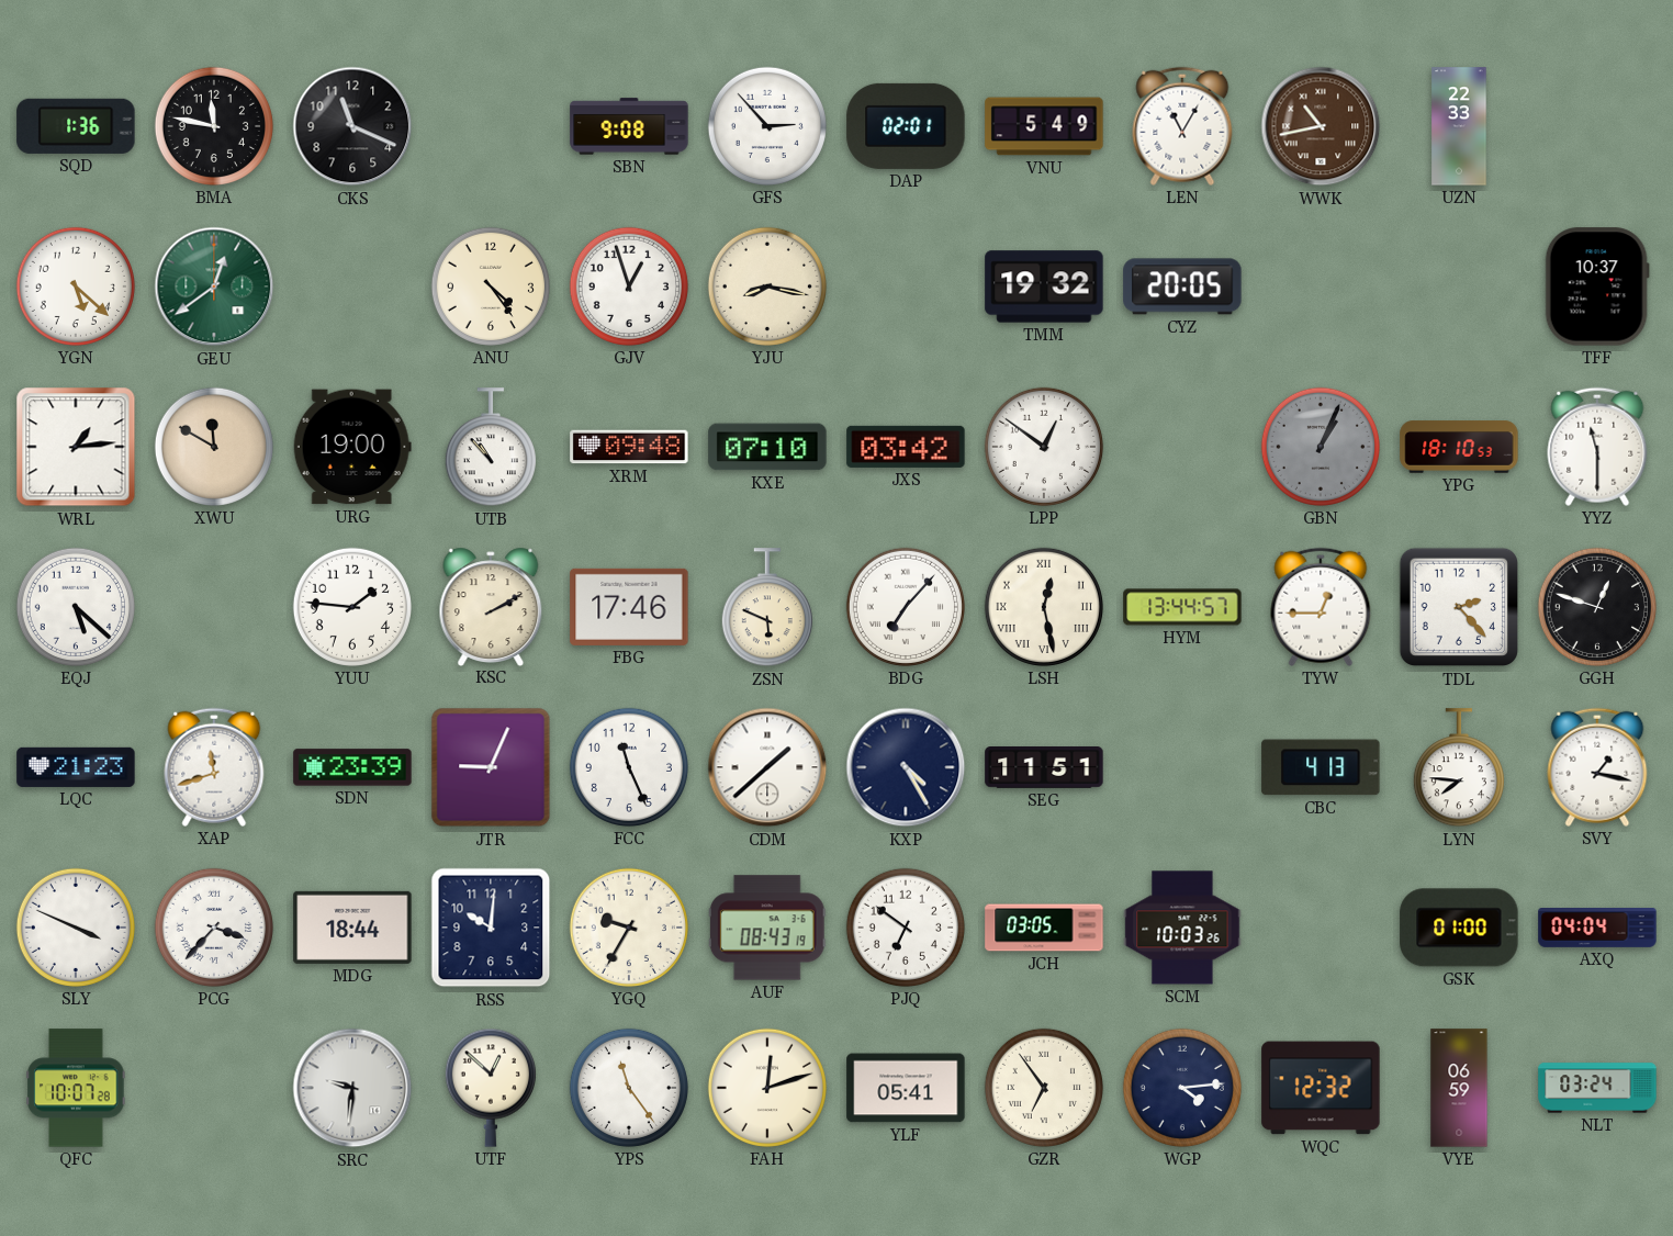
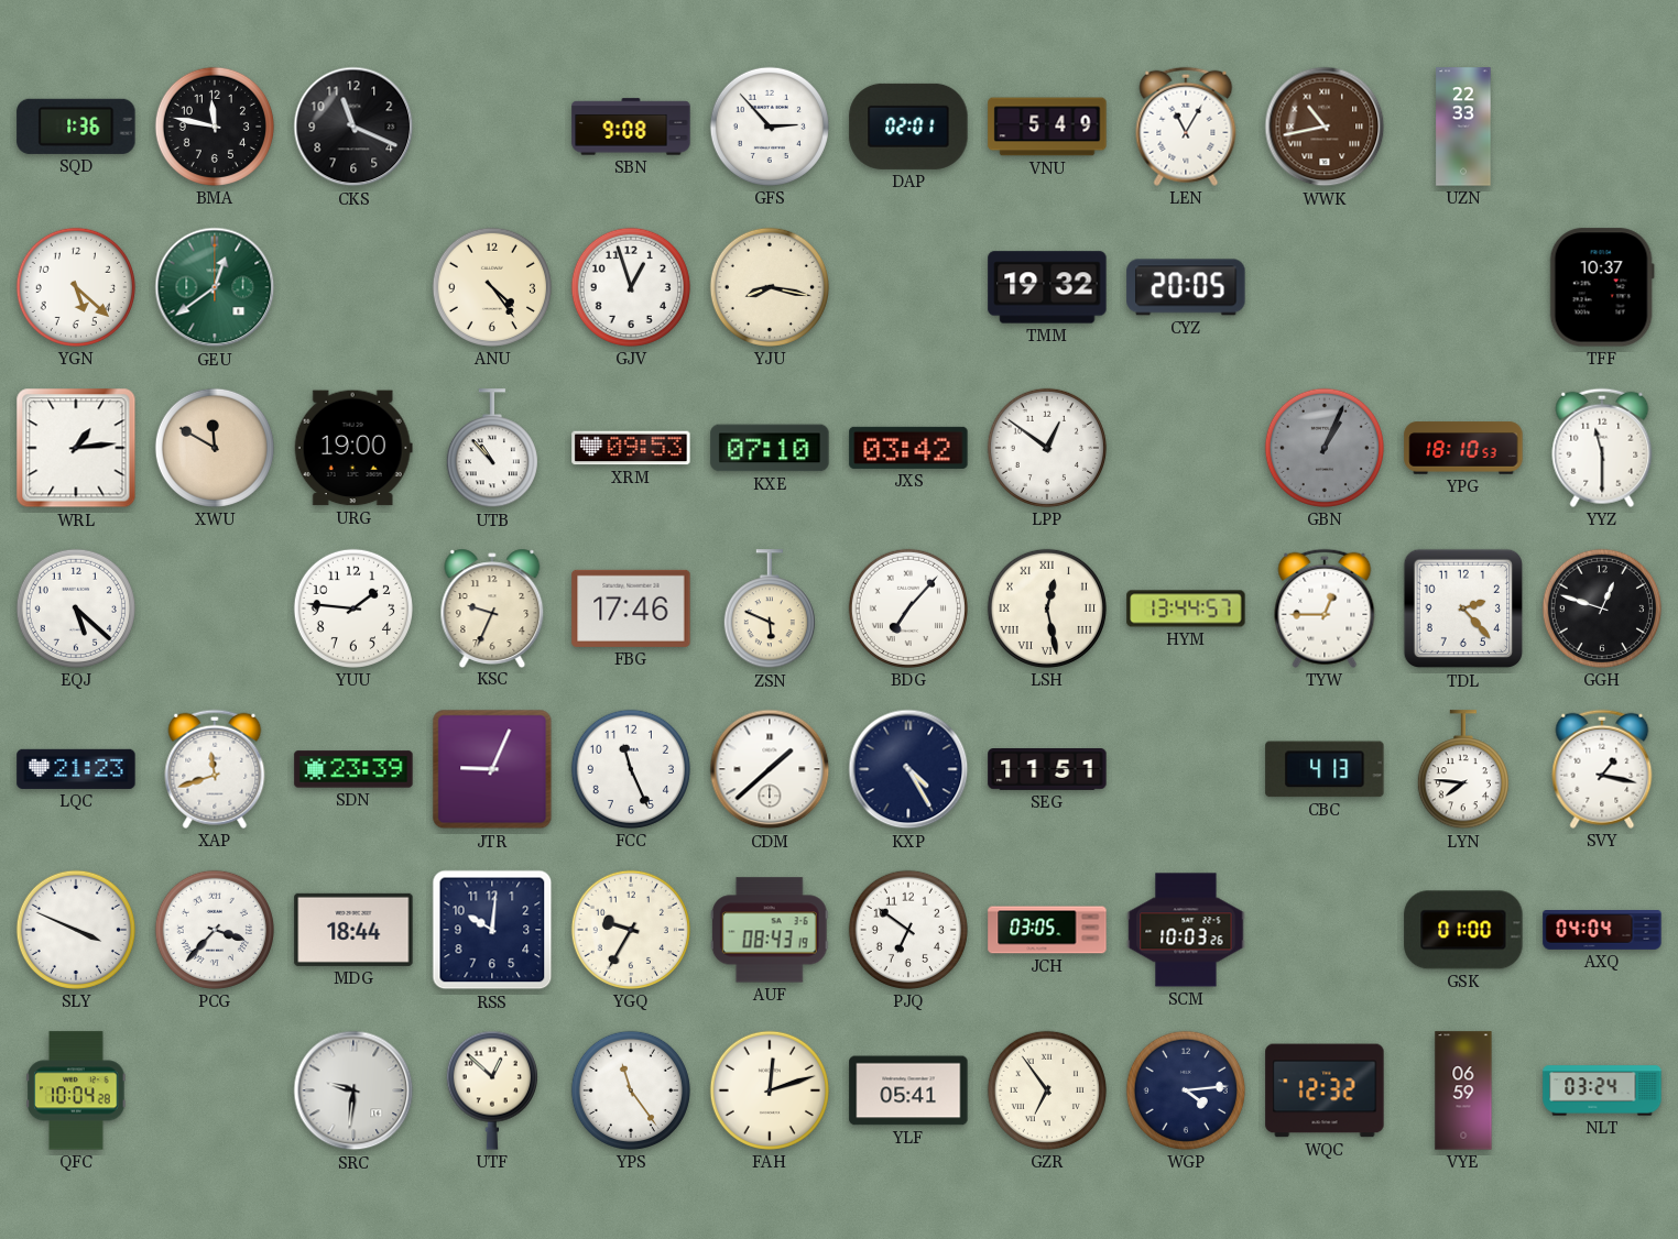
XRM: 09:48 -> 09:53 (631, 448)
KSC: 2:10 -> 9:34 (492, 607)
QFC: 10:07 -> 10:04 (76, 1090)
